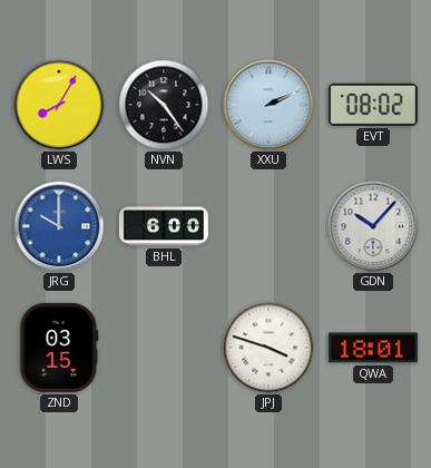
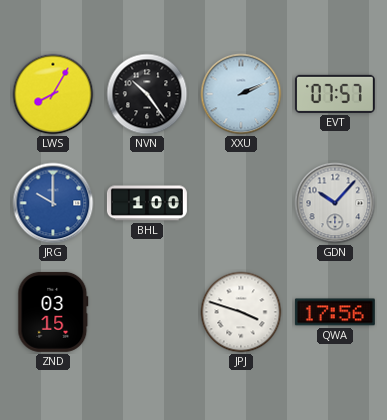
EVT: 08:02 -> 07:57 (335, 94)
BHL: 6:00 -> 1:00 (147, 203)
QWA: 18:01 -> 17:56 (335, 312)
